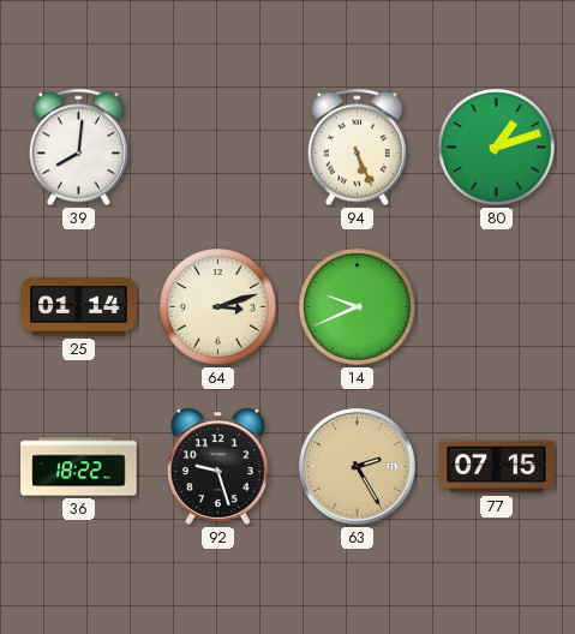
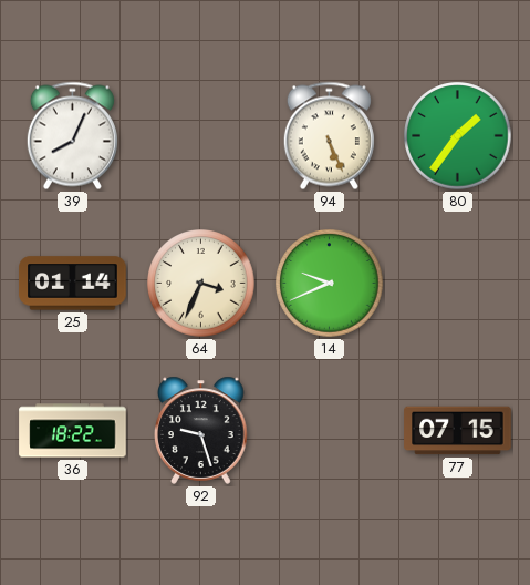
39: 8:01 -> 8:04 (72, 136)
80: 1:12 -> 1:36 (458, 136)
64: 3:12 -> 3:34 (201, 284)
63: 2:25 -> none (357, 466)
